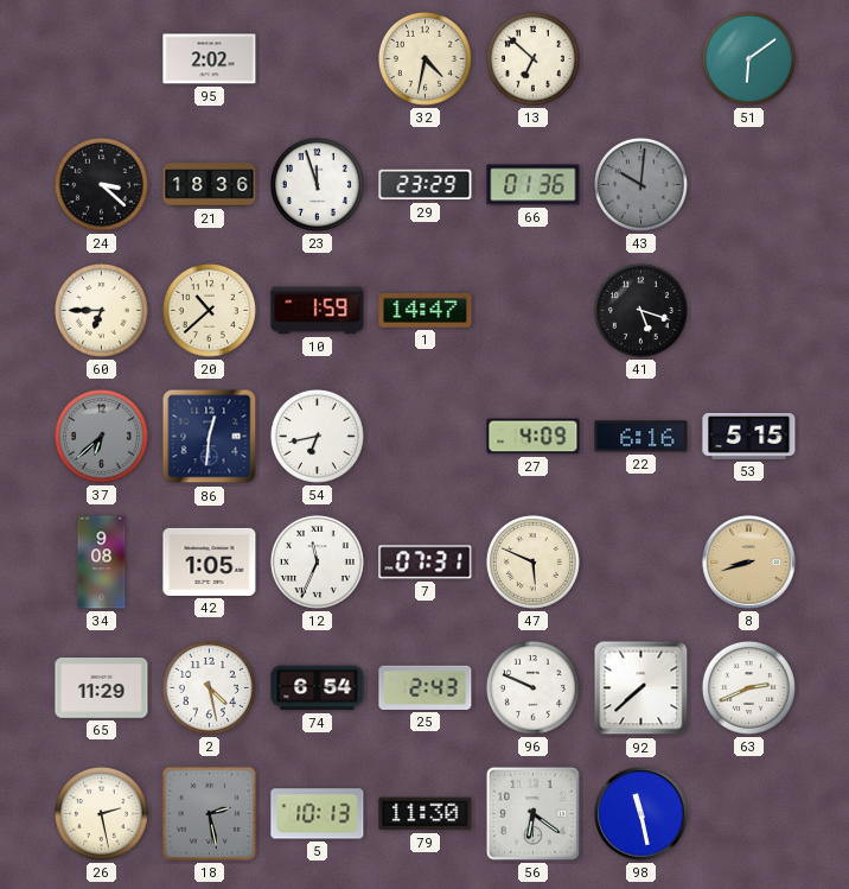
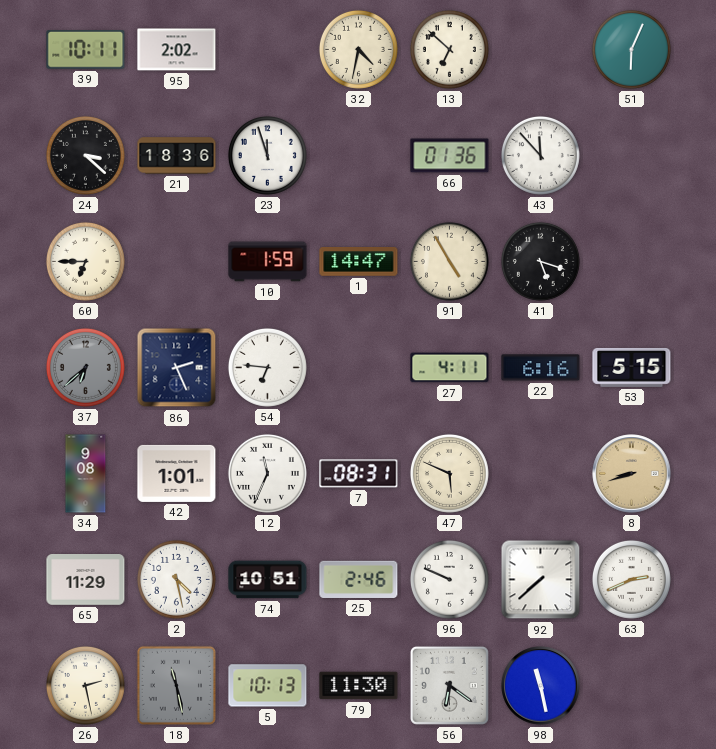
39: none -> 10:11 (86, 50)
51: 6:09 -> 6:04 (631, 49)
29: 23:29 -> none (426, 185)
43: 10:01 -> 11:53 (540, 155)
43 dial: grey -> white (540, 155)
20: 10:38 -> none (209, 310)
91: none -> 4:55 (449, 261)
86: 12:31 -> 2:26 (177, 368)
54: 6:43 -> 6:46 (267, 367)
27: 4:09 -> 4:11 (450, 368)
42: 1:05 -> 1:01 (177, 473)
7: 07:31 -> 08:31 (359, 474)
74: 6:54 -> 10:51 (268, 580)
25: 2:43 -> 2:46 (359, 579)
18: 2:28 -> 11:28 (176, 685)
